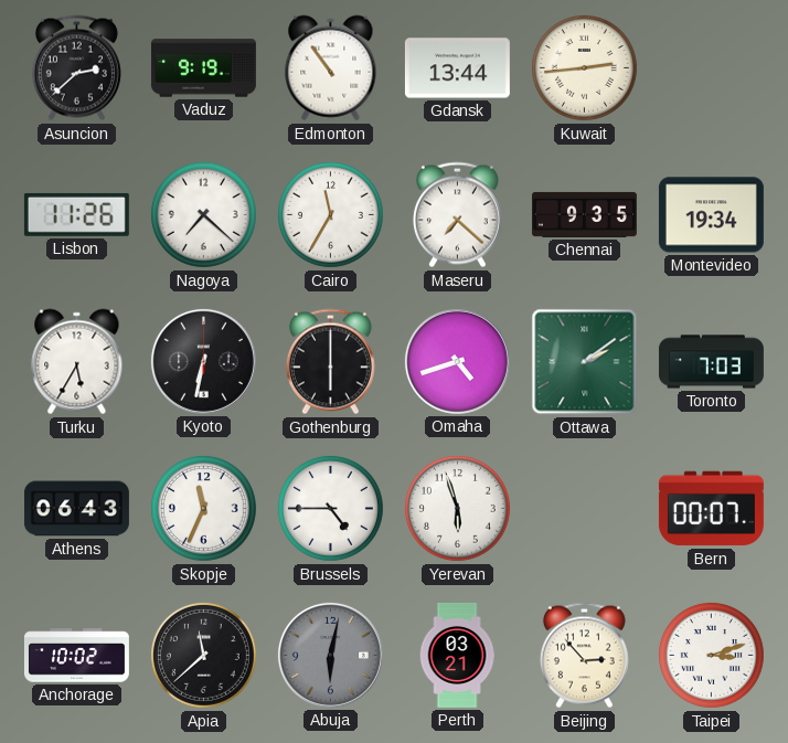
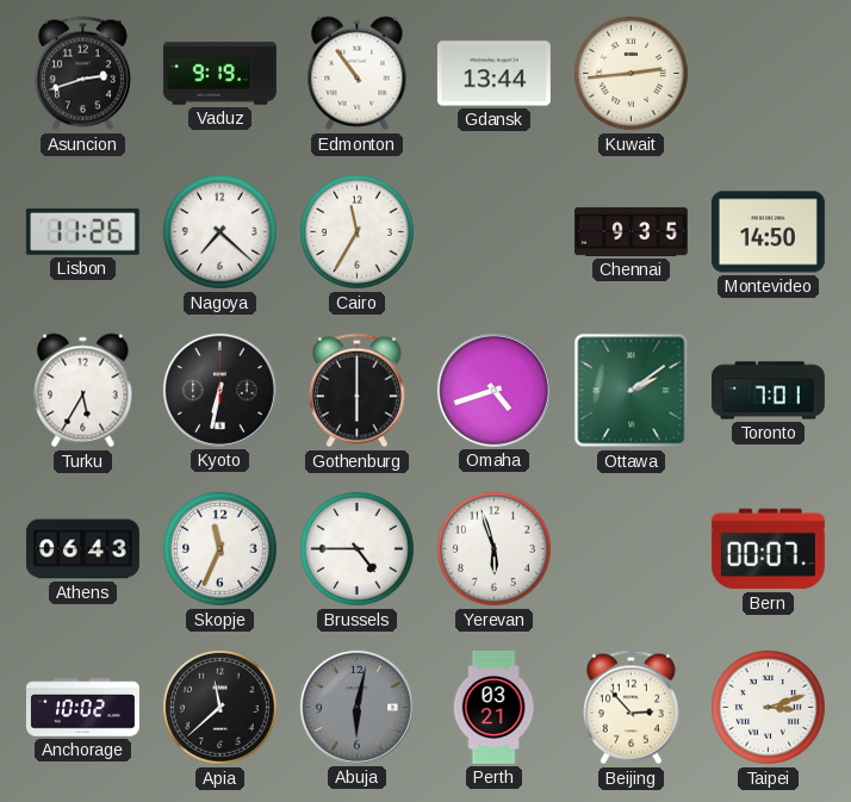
Asuncion: 2:38 -> 2:42 (82, 74)
Maseru: 7:22 -> none (457, 215)
Montevideo: 19:34 -> 14:50 (768, 232)
Toronto: 7:03 -> 7:01 (768, 391)
